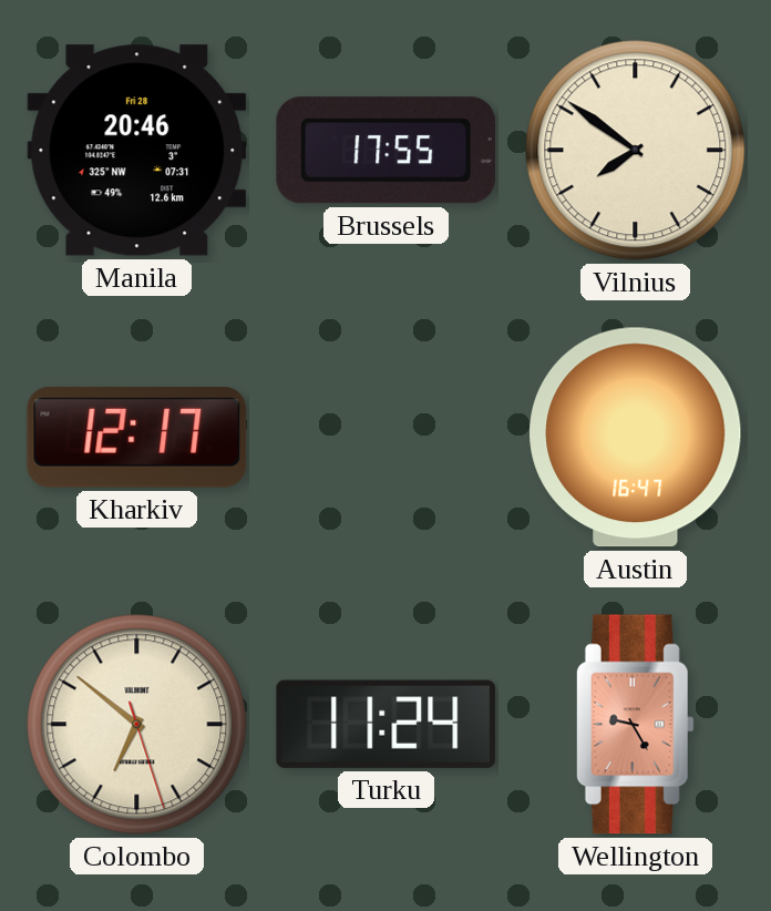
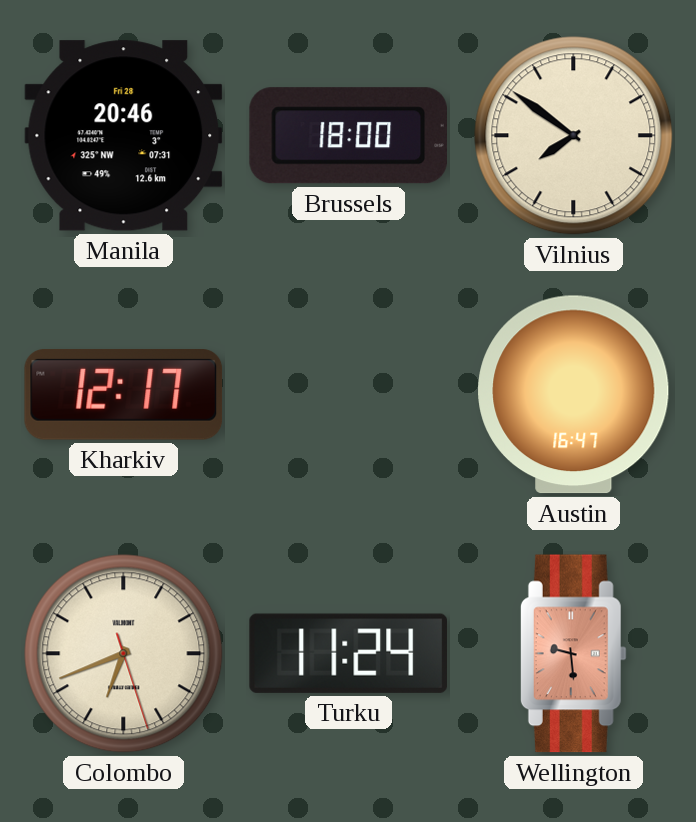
Brussels: 17:55 -> 18:00 (348, 136)
Colombo: 6:51 -> 6:41 (124, 654)
Wellington: 9:25 -> 9:29 (573, 654)
